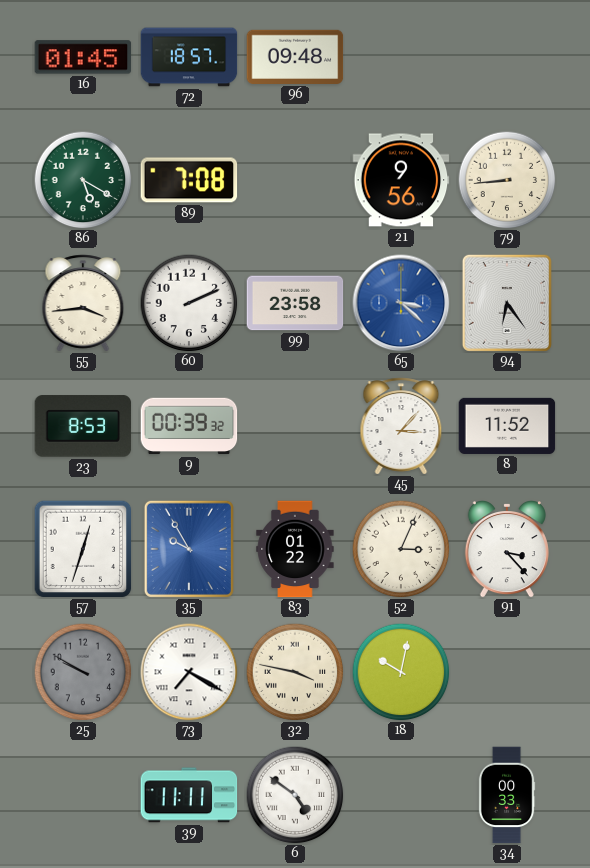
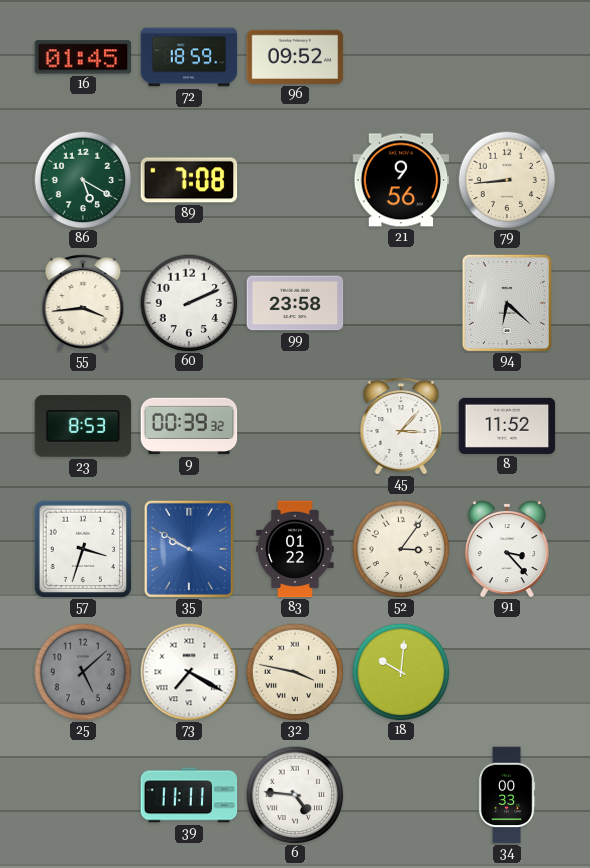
72: 18:57 -> 18:59 (189, 57)
96: 09:48 -> 09:52 (295, 57)
65: 3:22 -> none (401, 303)
94: 6:24 -> 6:22 (507, 303)
57: 12:33 -> 3:33 (83, 549)
35: 9:55 -> 9:50 (189, 549)
52: 3:04 -> 3:06 (401, 549)
25: 9:50 -> 5:08 (83, 672)
18: 10:02 -> 10:01 (401, 672)
6: 4:51 -> 4:46 (295, 795)
